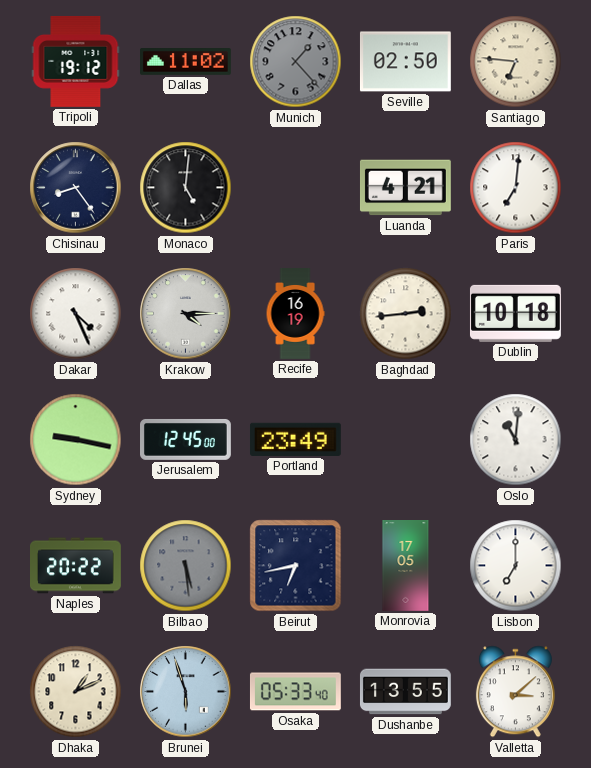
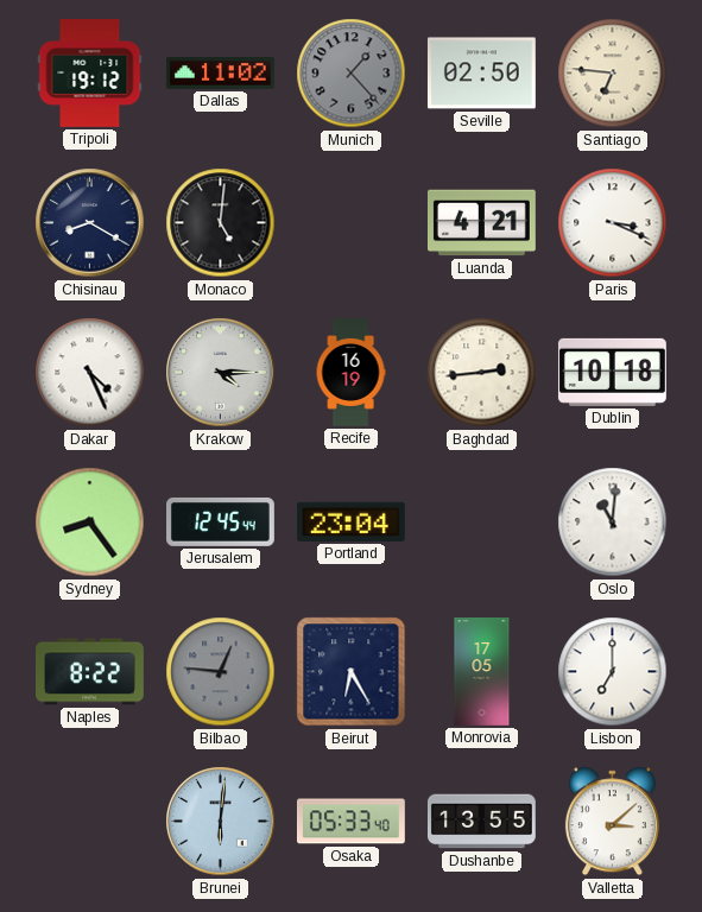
Chisinau: 8:24 -> 8:20 (90, 223)
Paris: 7:01 -> 3:19 (613, 223)
Sydney: 9:17 -> 8:24 (90, 522)
Jerusalem: 12:45:00 -> 12:45:44 (221, 522)
Portland: 23:49 -> 23:04 (350, 521)
Naples: 20:22 -> 8:22 (90, 672)
Bilbao: 5:29 -> 12:46 (221, 672)
Beirut: 6:43 -> 6:25 (352, 672)
Dhaka: 1:11 -> none (76, 692)
Brunei: 5:57 -> 6:01 (221, 822)
